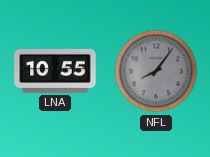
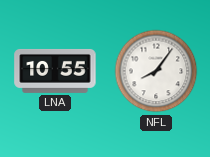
NFL dial: grey -> white (156, 71)
